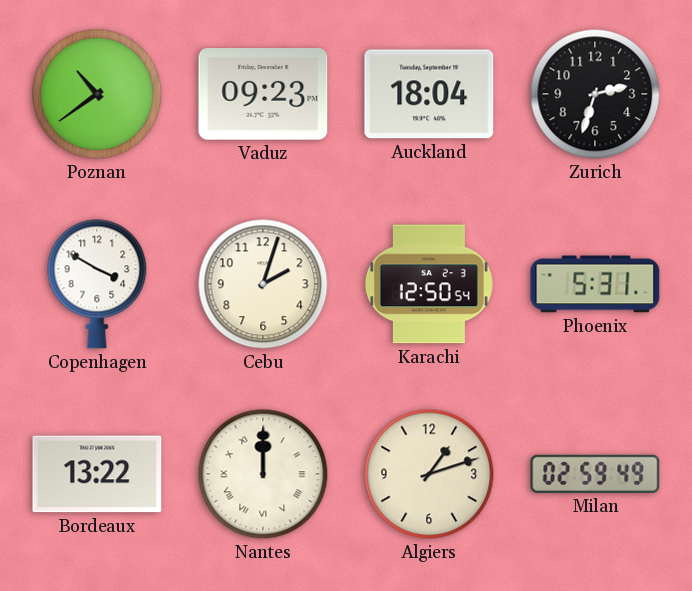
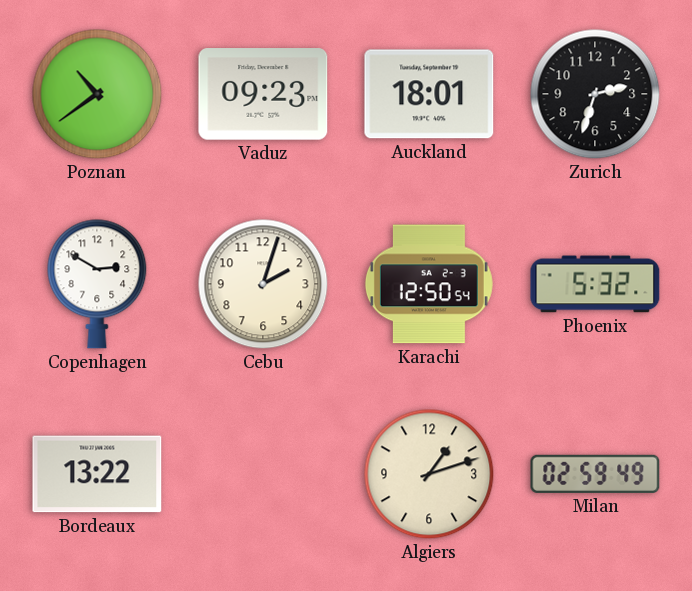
Auckland: 18:04 -> 18:01 (429, 94)
Copenhagen: 3:50 -> 2:50 (97, 284)
Phoenix: 5:31 -> 5:32 (595, 284)
Nantes: 12:00 -> none (263, 474)
